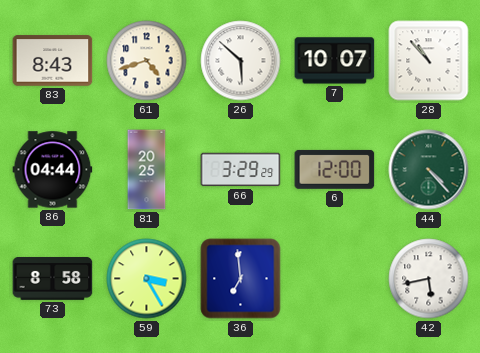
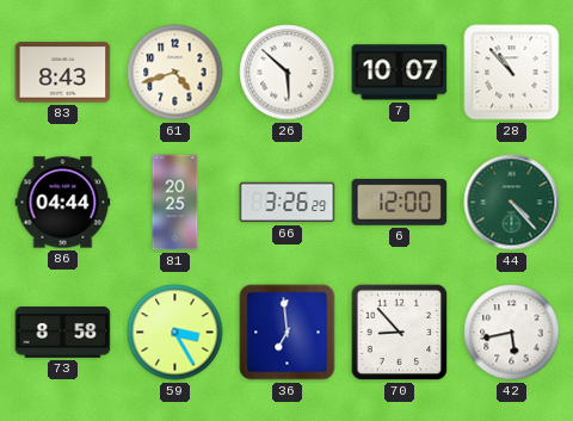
66: 3:29 -> 3:26 (288, 203)
70: none -> 8:53 (400, 333)
